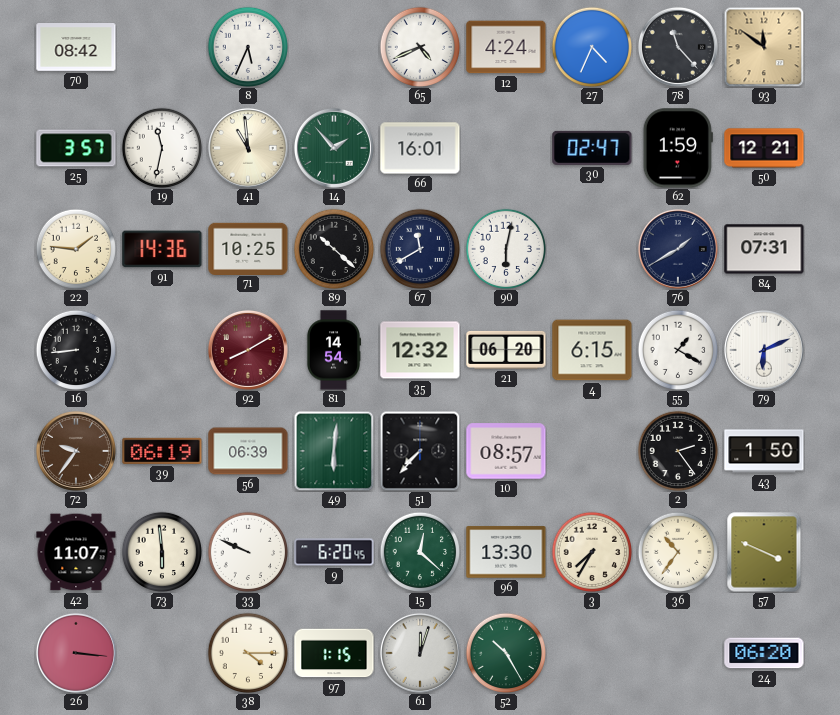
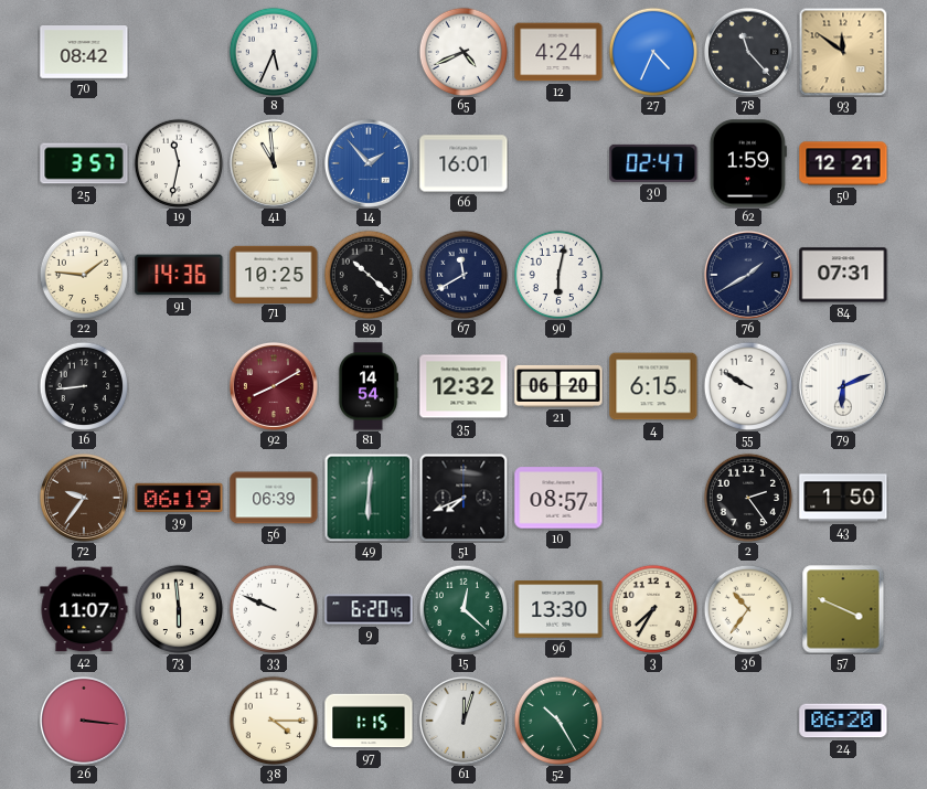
14 dial: green -> blue (369, 163)
55: 1:20 -> 9:50 (747, 385)
51: 7:37 -> 7:41 (464, 498)
